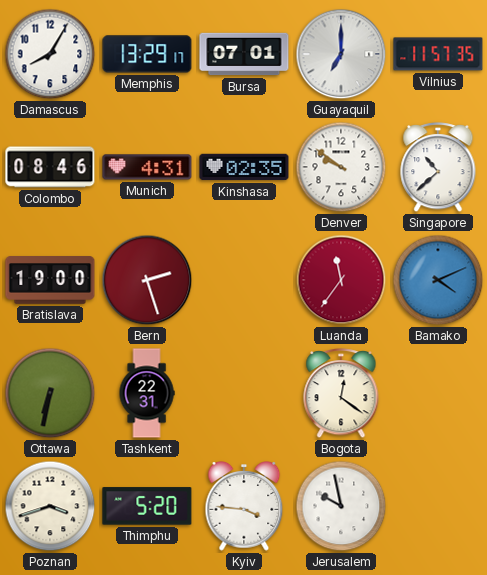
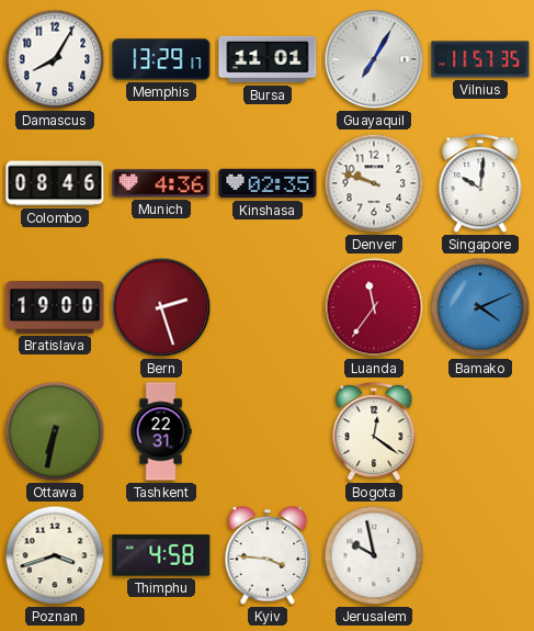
Bursa: 07:01 -> 11:01 (268, 59)
Guayaquil: 7:00 -> 7:05 (374, 59)
Munich: 4:31 -> 4:36 (161, 183)
Denver: 9:51 -> 9:48 (374, 183)
Singapore: 10:38 -> 10:01 (480, 184)
Thimphu: 5:20 -> 4:58 (161, 555)
